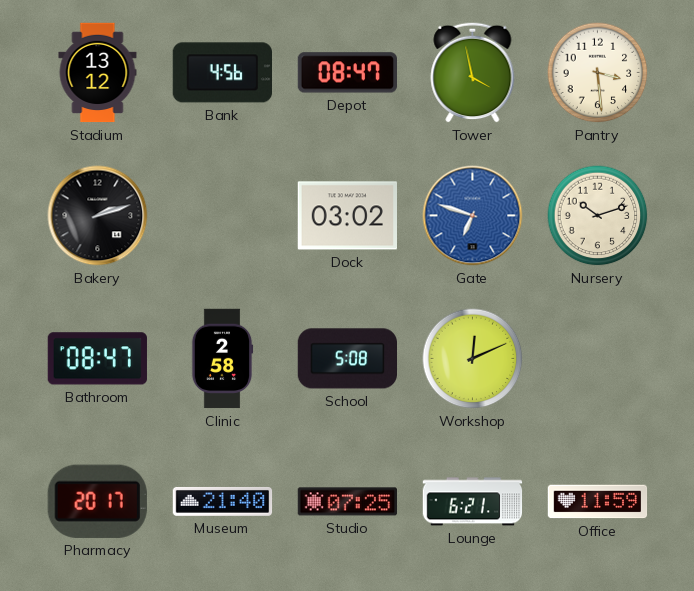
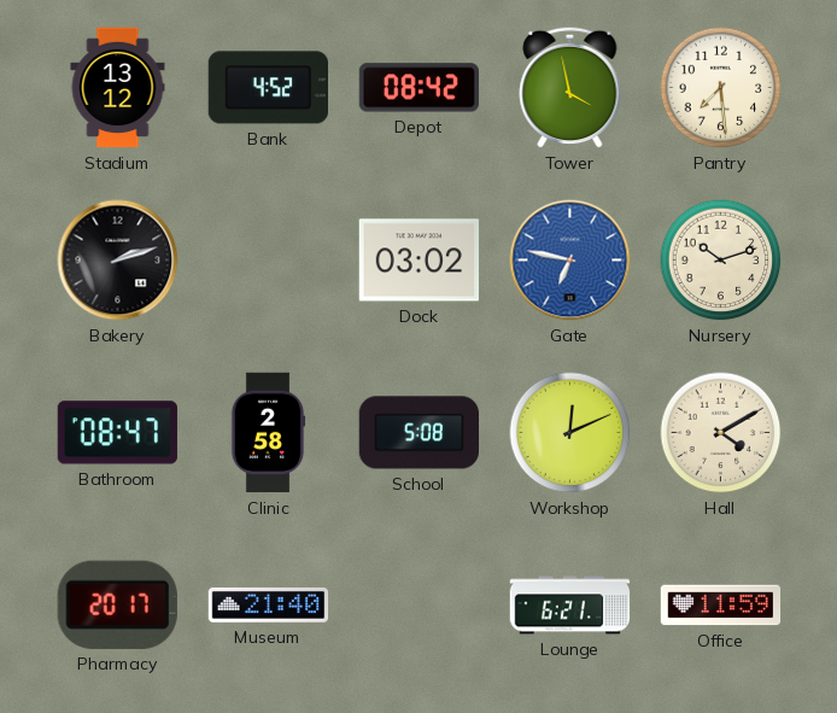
Bank: 4:56 -> 4:52 (268, 88)
Depot: 08:47 -> 08:42 (418, 88)
Pantry: 3:29 -> 7:29 (721, 88)
Gate: 6:48 -> 6:47 (570, 261)
Hall: none -> 4:10 (721, 433)
Studio: 07:25 -> none (347, 502)
